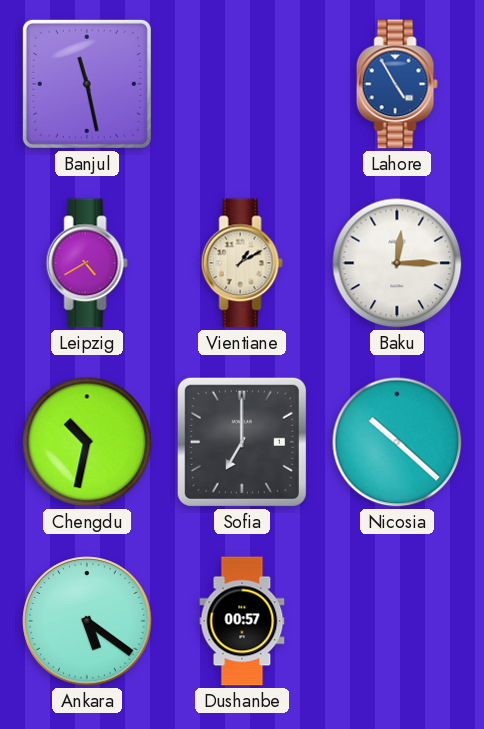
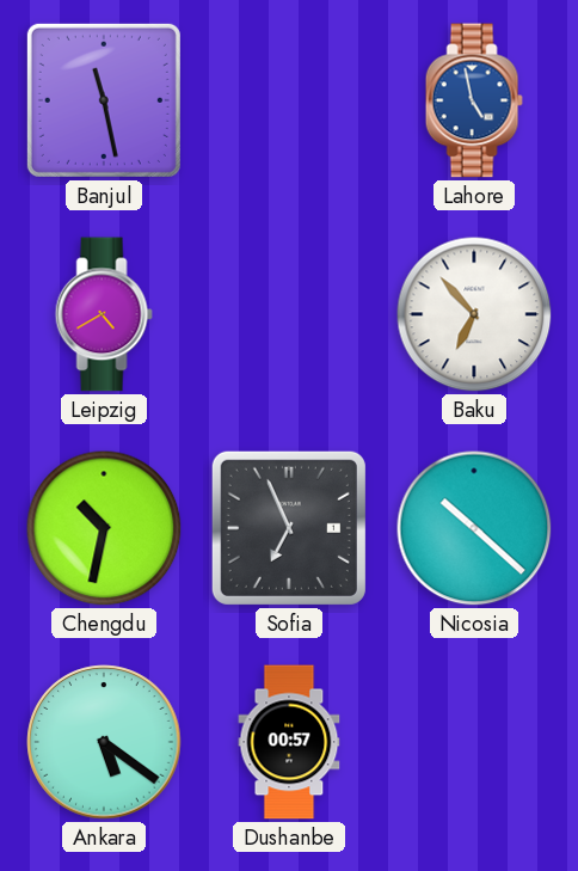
Lahore: 4:55 -> 4:58 (474, 100)
Vientiane: 1:10 -> none (242, 263)
Baku: 12:15 -> 6:53 (474, 314)
Sofia: 7:00 -> 6:56 (289, 528)
